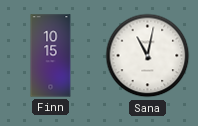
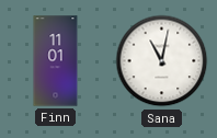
Finn: 10:15 -> 11:01 (56, 61)
